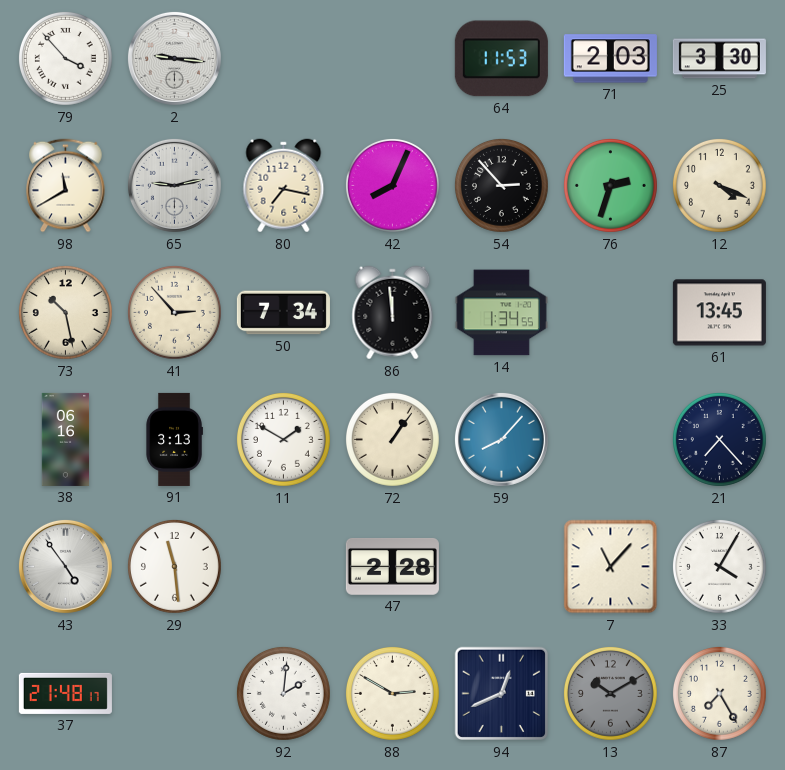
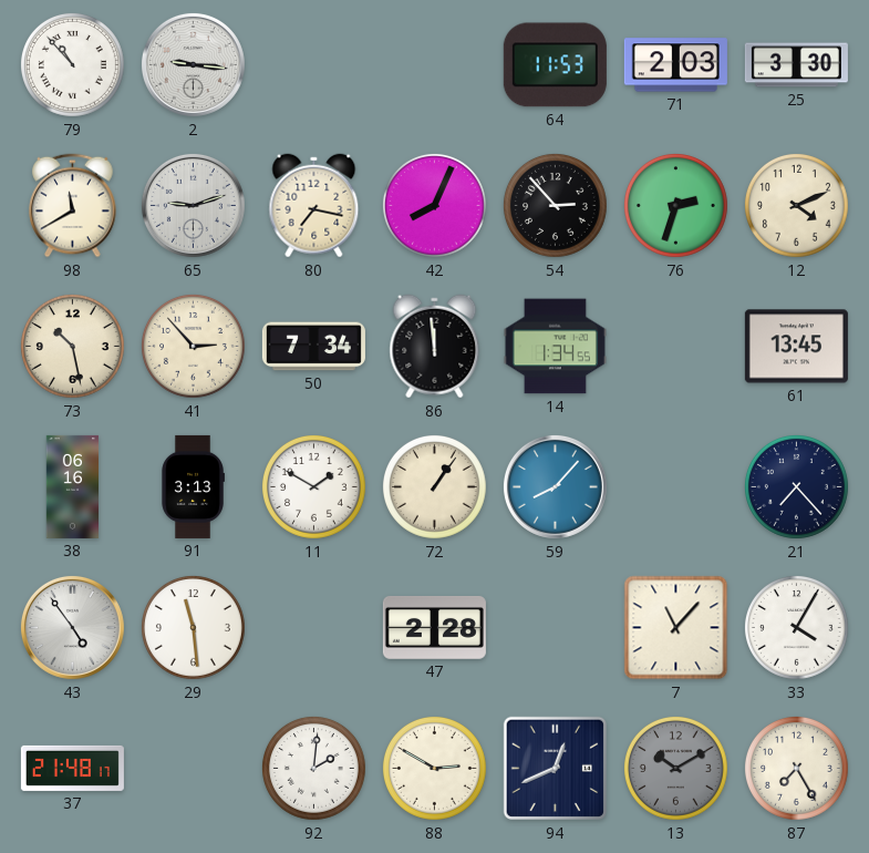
79: 3:53 -> 10:53 (73, 65)
65: 9:13 -> 9:12 (193, 205)
12: 4:19 -> 4:11 (797, 206)
